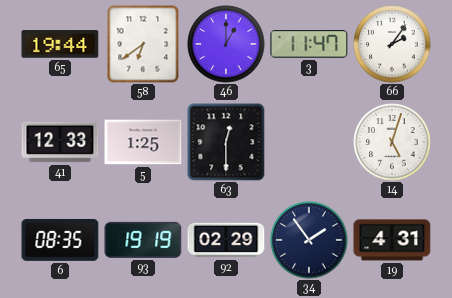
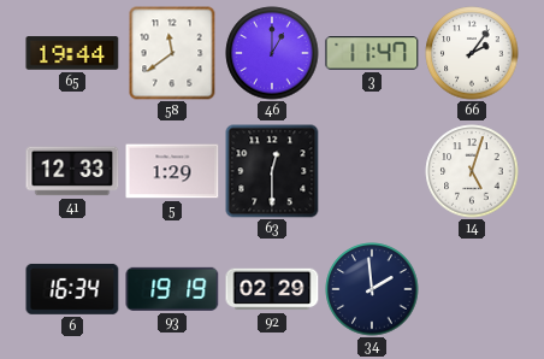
58: 6:39 -> 11:39 (172, 53)
5: 1:25 -> 1:29 (172, 171)
6: 08:35 -> 16:34 (72, 289)
34: 1:54 -> 1:59 (372, 289)
19: 4:31 -> none (392, 240)
